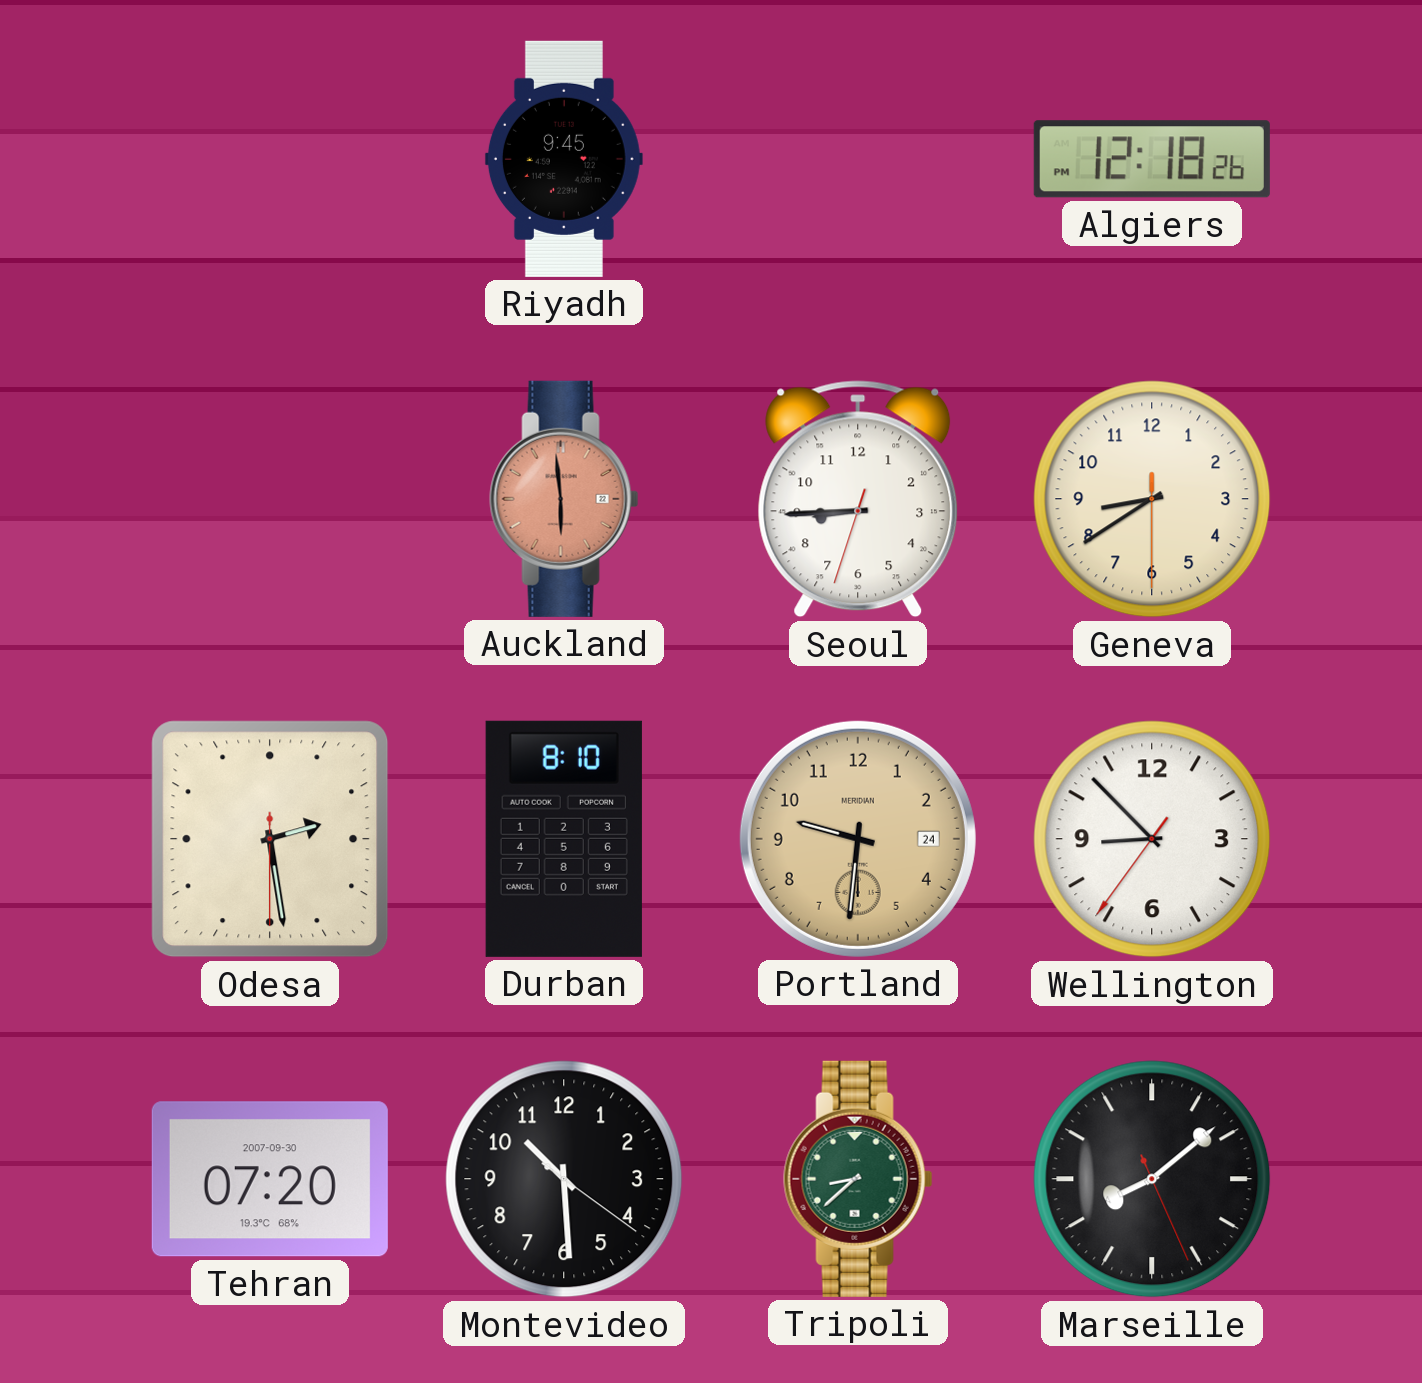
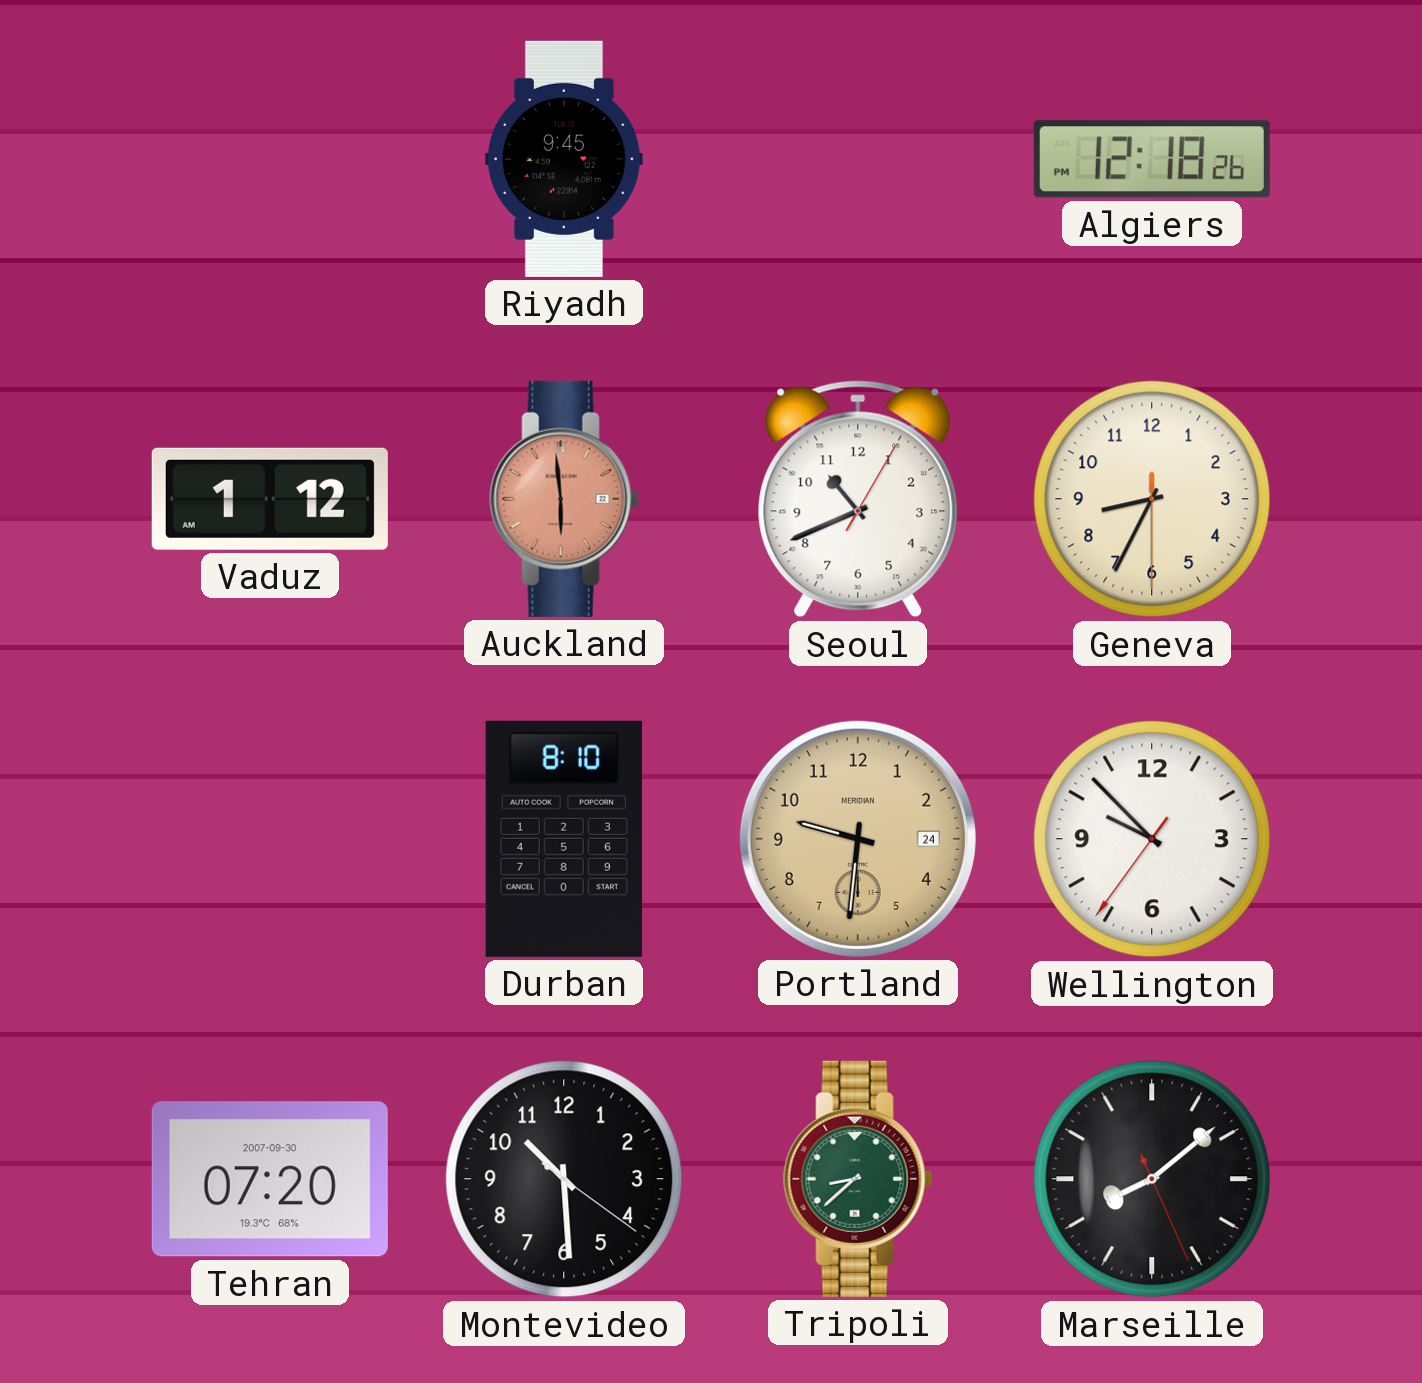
Vaduz: none -> 1:12 (270, 499)
Seoul: 8:44 -> 10:41 (858, 499)
Geneva: 8:39 -> 8:34 (1152, 499)
Odesa: 2:28 -> none (270, 839)
Wellington: 8:52 -> 9:52 (1152, 839)
